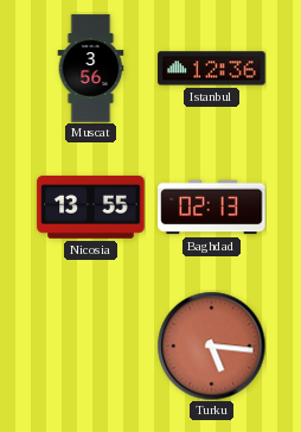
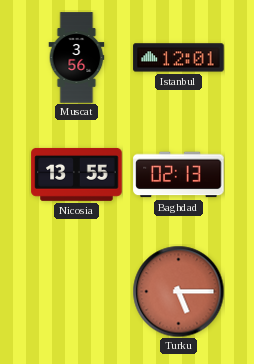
Istanbul: 12:36 -> 12:01 (179, 58)
Turku: 5:16 -> 5:15 (178, 291)
